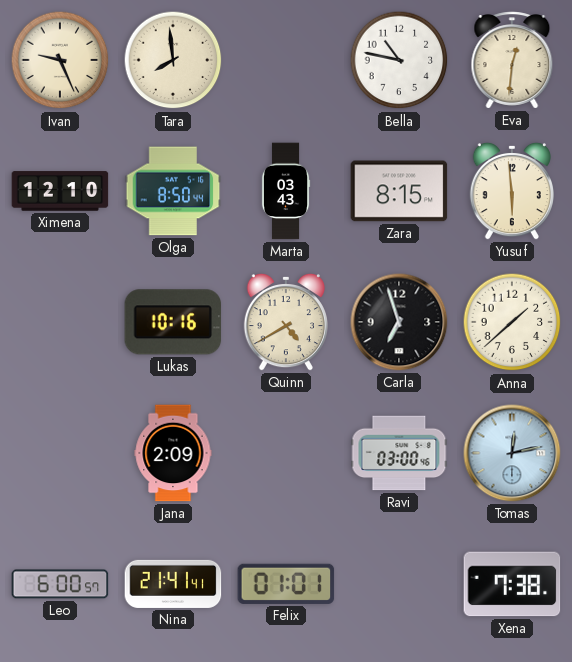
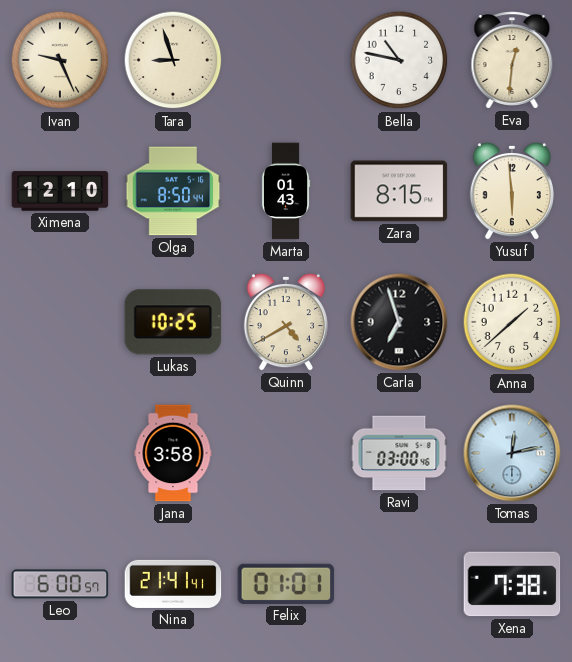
Tara: 7:59 -> 8:57 (173, 60)
Marta: 03:43 -> 01:43 (286, 191)
Lukas: 10:16 -> 10:25 (173, 322)
Jana: 2:09 -> 3:58 (173, 453)
